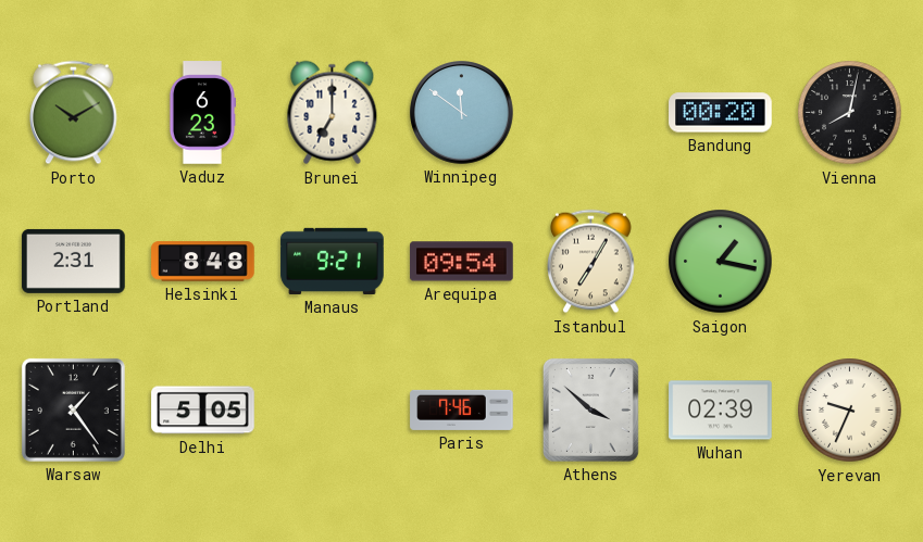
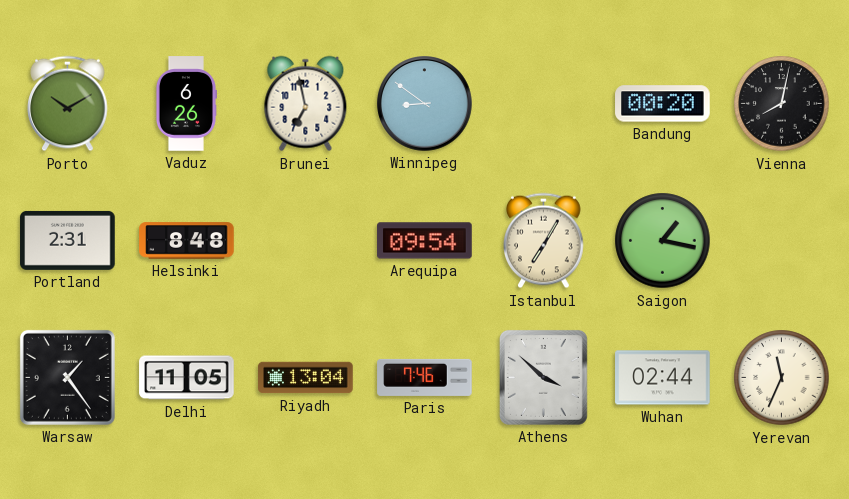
Vaduz: 6:23 -> 6:26 (186, 104)
Brunei: 7:00 -> 6:58 (306, 104)
Winnipeg: 11:51 -> 8:51 (425, 104)
Manaus: 9:21 -> none (333, 261)
Delhi: 5:05 -> 11:05 (187, 378)
Riyadh: none -> 13:04 (306, 378)
Wuhan: 02:39 -> 02:44 (663, 378)
Yerevan: 9:34 -> 11:34 (782, 378)
